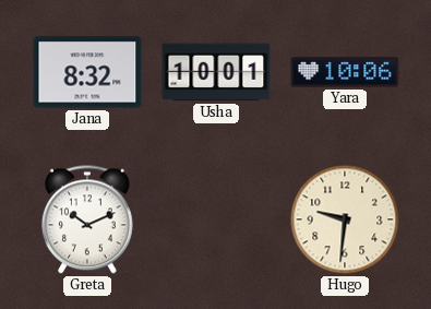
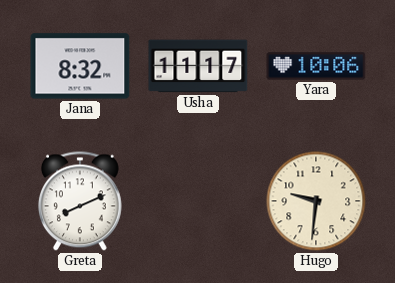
Usha: 10:01 -> 11:17 (198, 66)
Greta: 10:11 -> 8:11 (80, 201)
